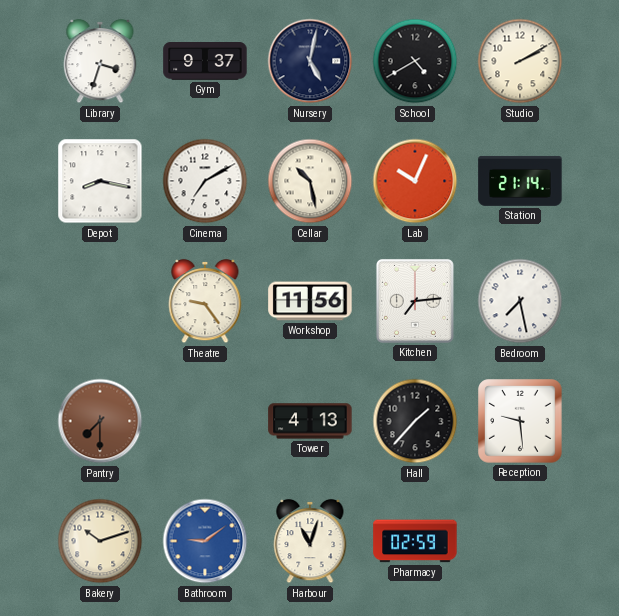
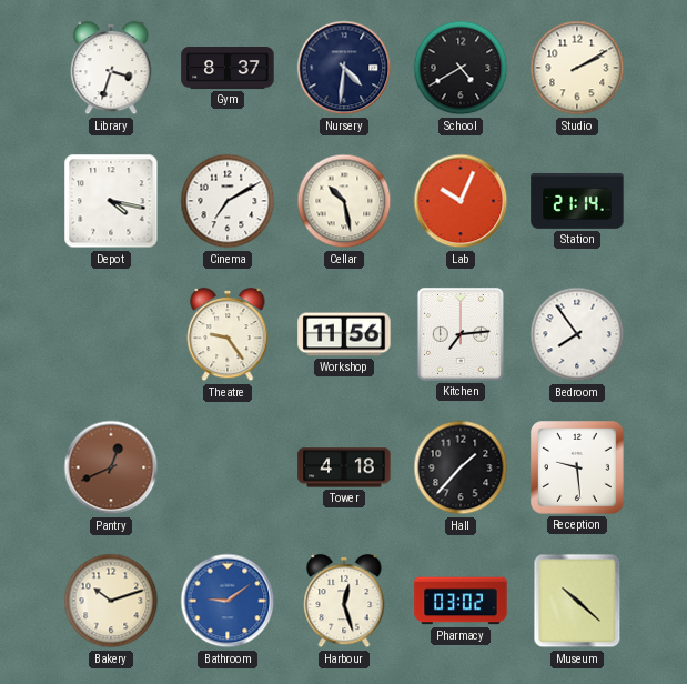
Gym: 9:37 -> 8:37 (228, 69)
Nursery: 5:02 -> 4:31 (344, 68)
Depot: 8:17 -> 4:17 (111, 201)
Bedroom: 7:28 -> 7:54 (577, 334)
Pantry: 7:30 -> 12:41 (111, 467)
Tower: 4:13 -> 4:18 (344, 467)
Harbour: 11:03 -> 12:27 (344, 601)
Pharmacy: 02:59 -> 03:02 (461, 601)
Museum: none -> 10:22 (577, 601)
